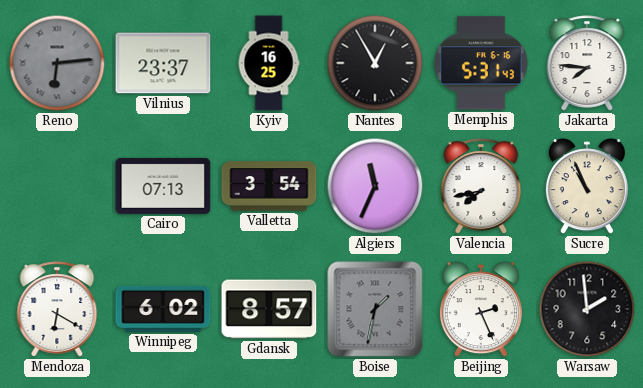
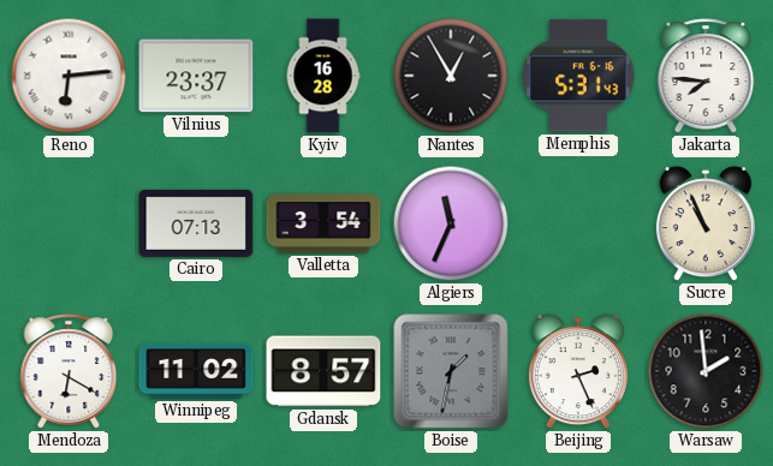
Reno dial: grey -> white (69, 76)
Kyiv: 16:25 -> 16:28 (323, 76)
Valencia: 7:43 -> none (481, 186)
Winnipeg: 6:02 -> 11:02 (196, 371)
